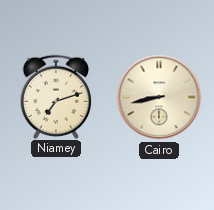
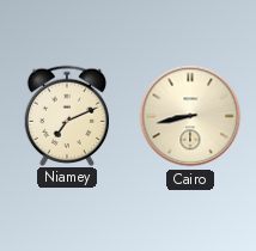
Niamey: 7:12 -> 7:11 (67, 115)
